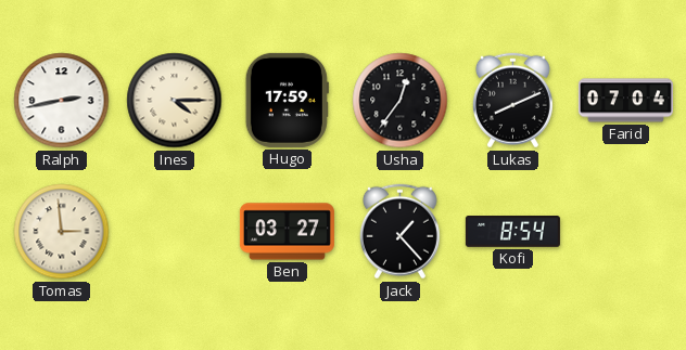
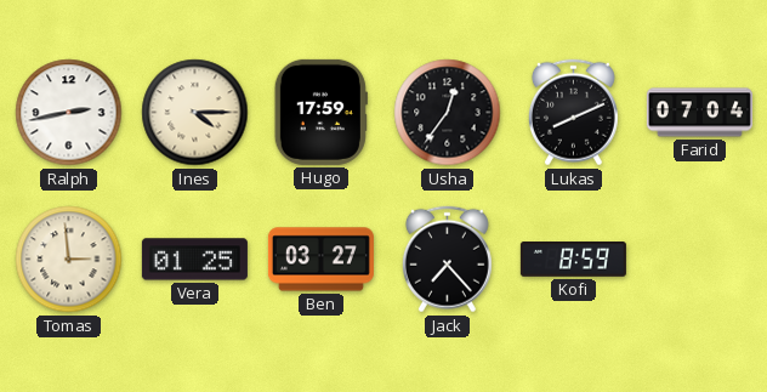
Vera: none -> 01:25 (194, 260)
Jack: 1:23 -> 7:23 (447, 260)
Kofi: 8:54 -> 8:59 (573, 260)
